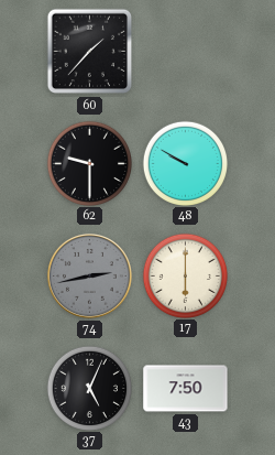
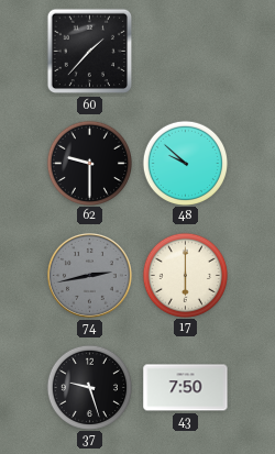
48: 9:50 -> 9:52 (185, 163)
37: 5:04 -> 9:27 (89, 387)
